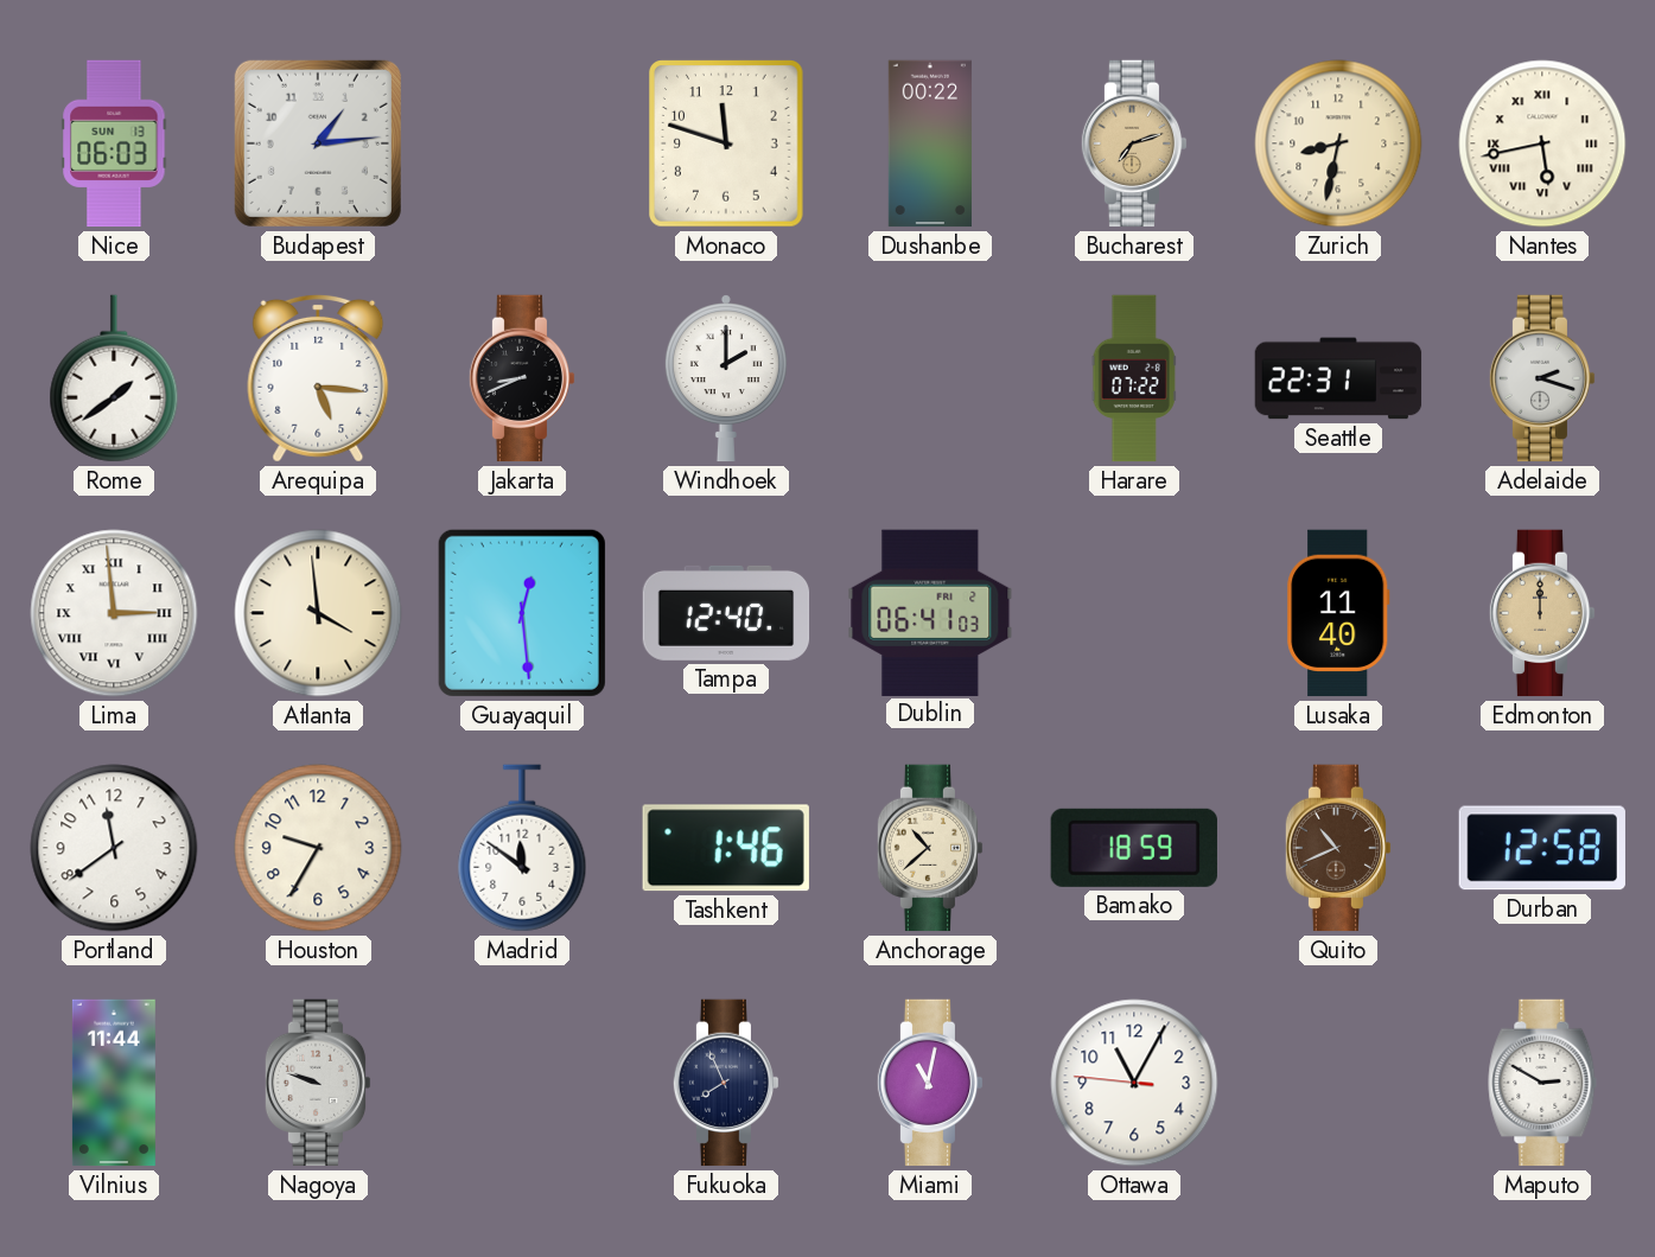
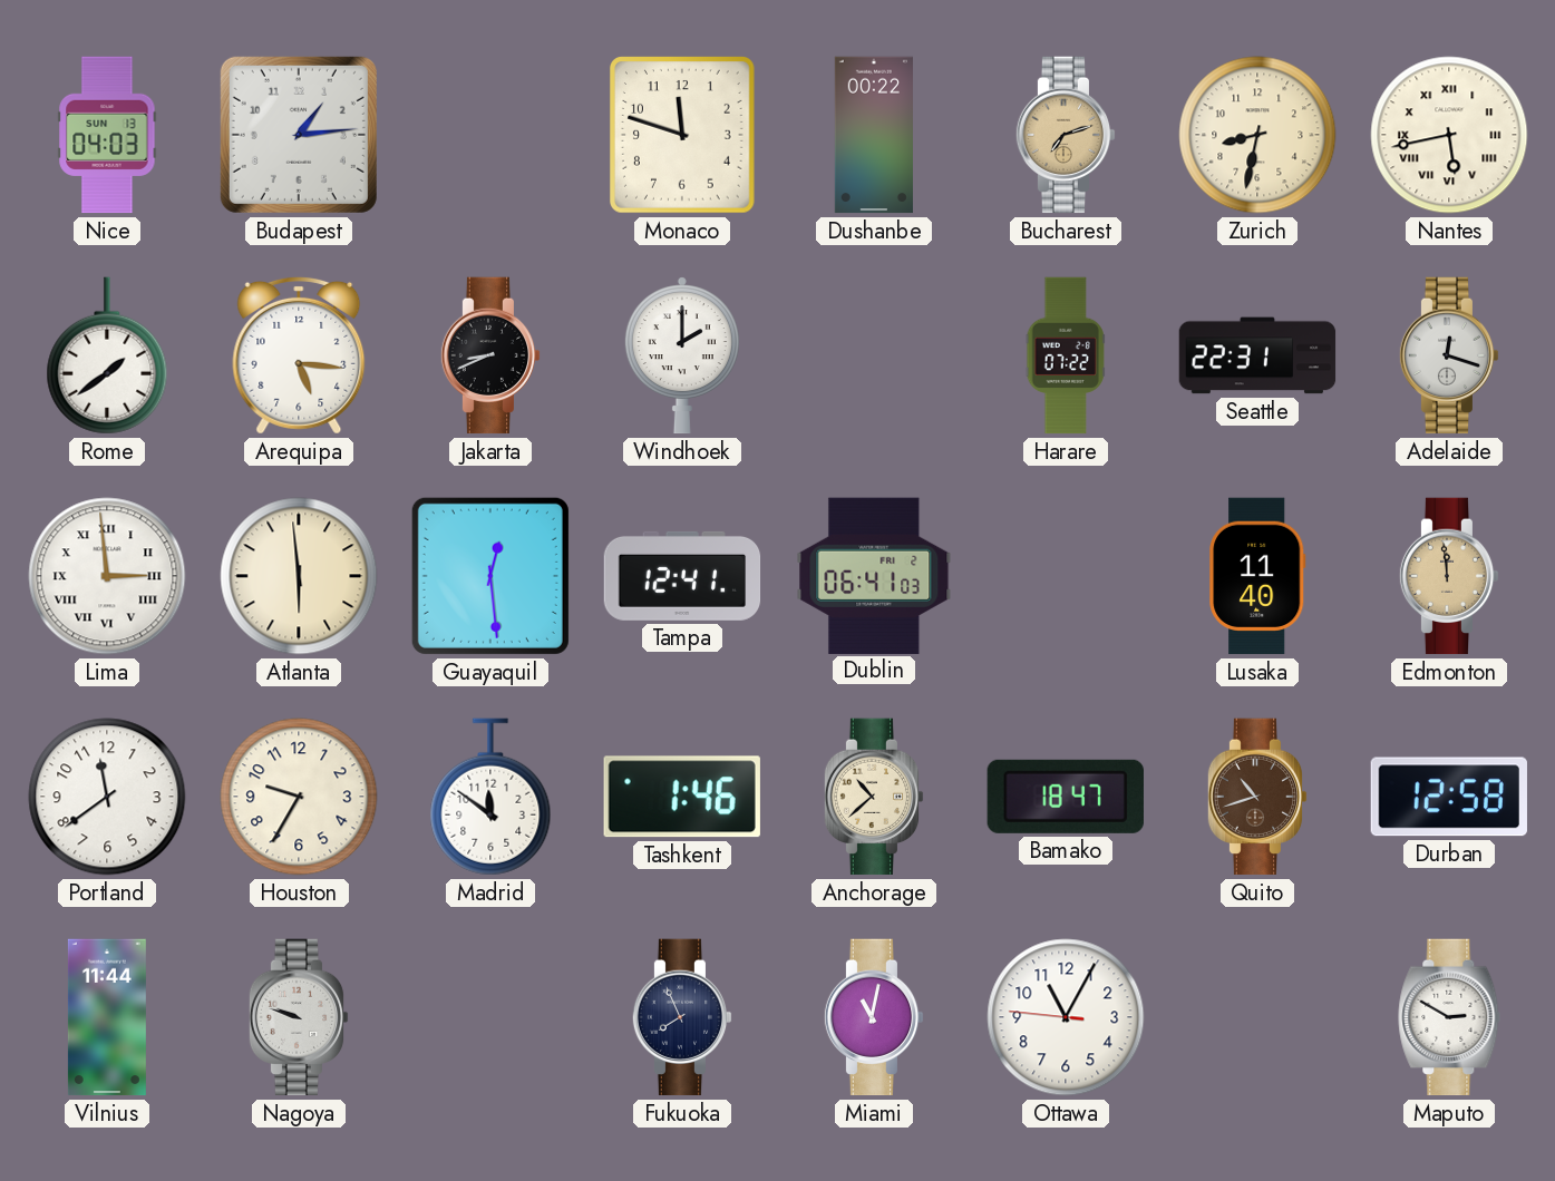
Nice: 06:03 -> 04:03 (107, 135)
Adelaide: 2:18 -> 12:18 (1449, 355)
Atlanta: 3:59 -> 5:59 (299, 576)
Tampa: 12:40 -> 12:41 (682, 576)
Edmonton: 12:00 -> 11:59 (1449, 576)
Bamako: 18:59 -> 18:47 (1066, 797)
Quito: 10:41 -> 10:42 (1257, 797)
